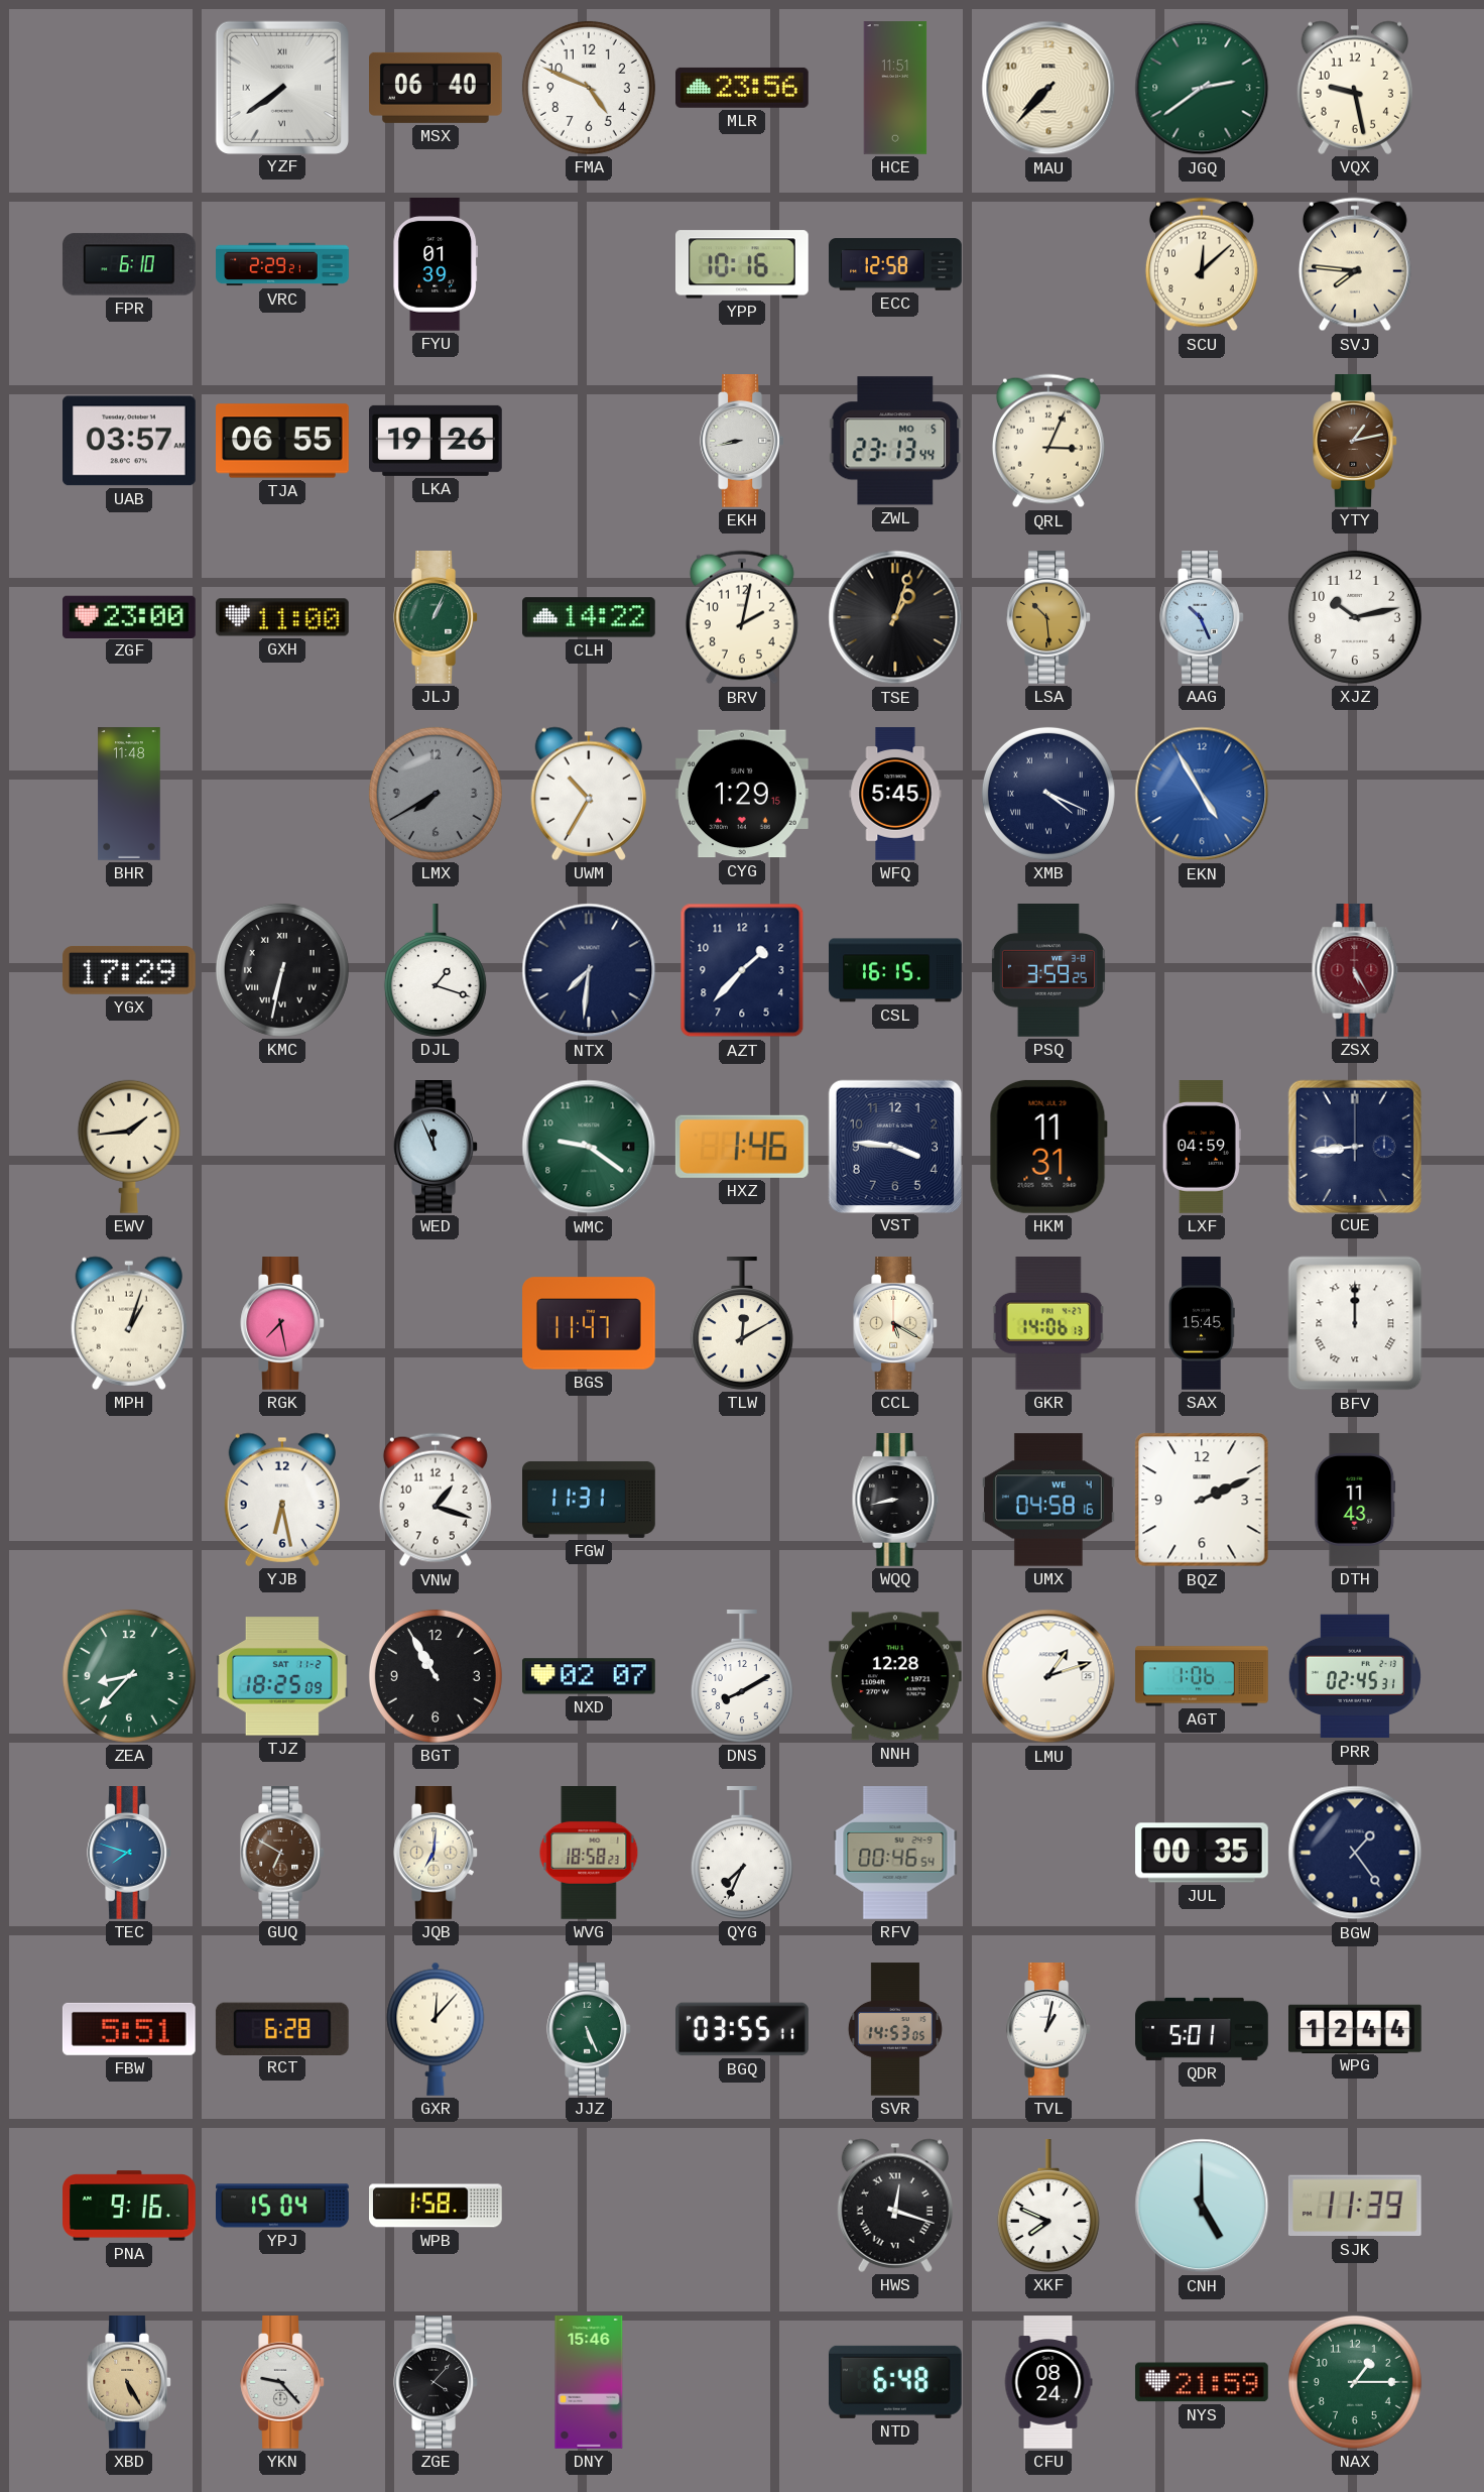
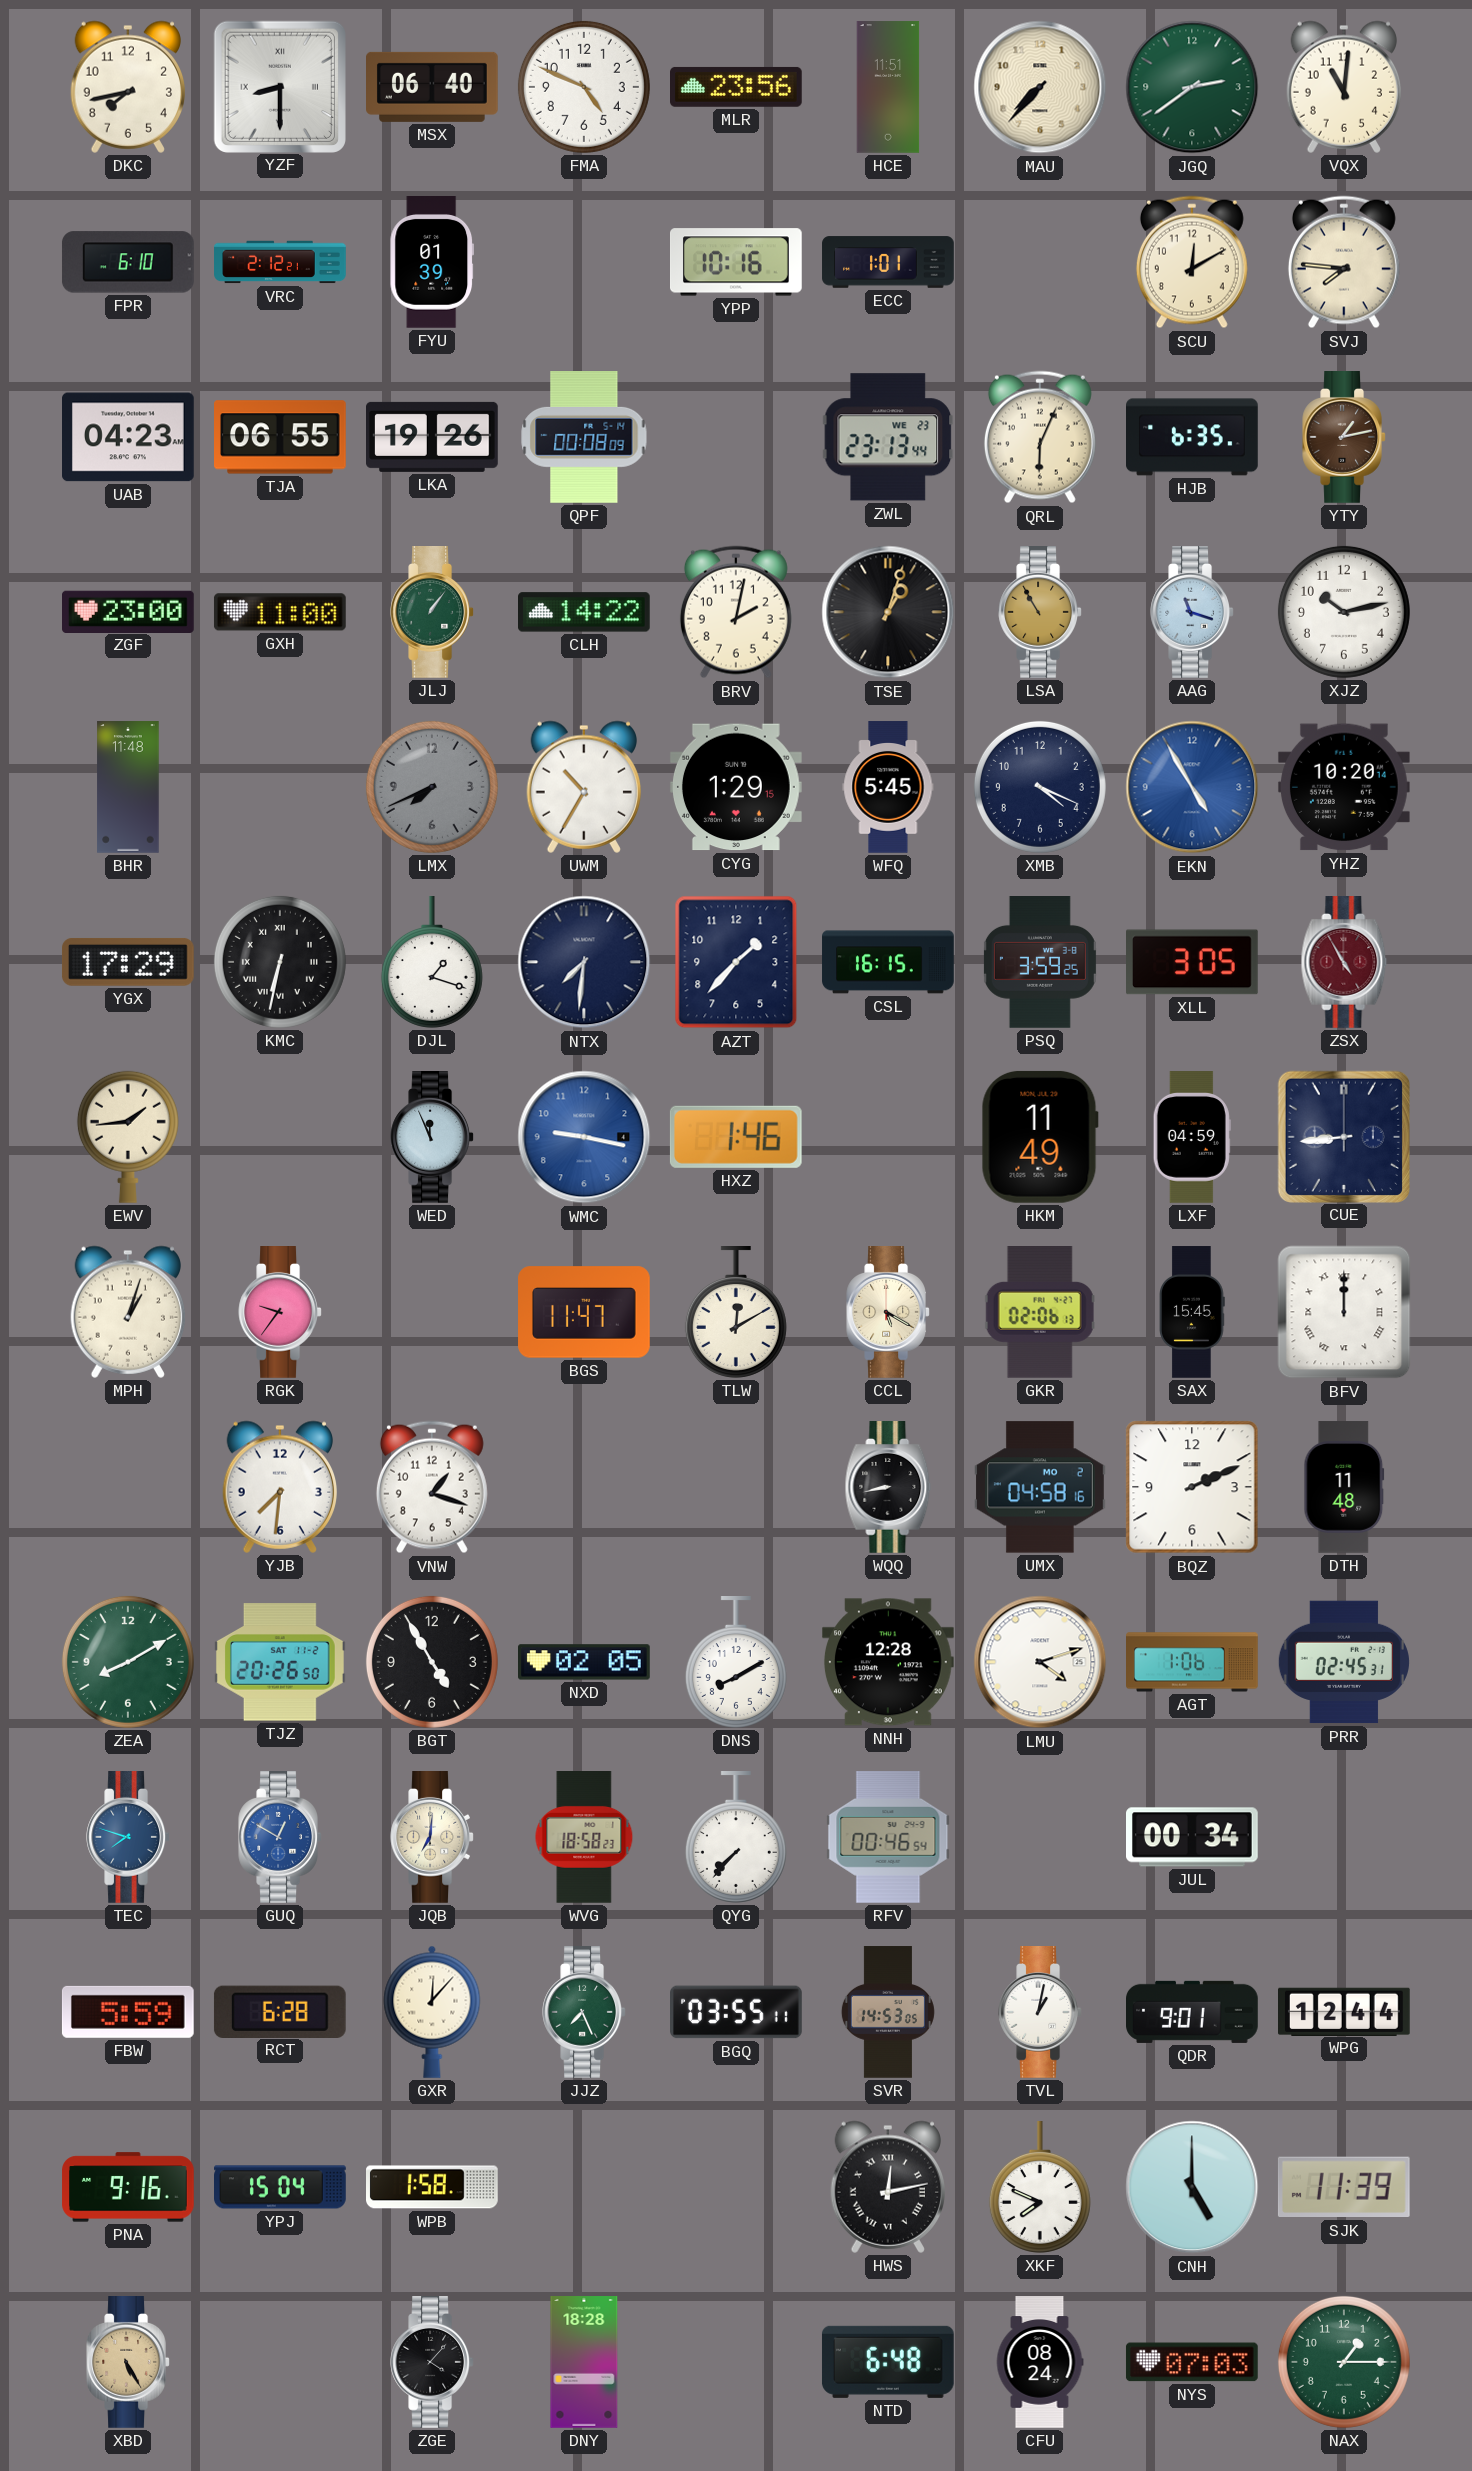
DKC: none -> 7:43 (127, 87)
YZF: 7:39 -> 8:30 (279, 86)
VQX: 9:28 -> 11:01 (1343, 87)
VRC: 2:29 -> 2:12 (280, 262)
ECC: 12:58 -> 1:01 (888, 262)
SCU: 12:08 -> 12:10 (1192, 262)
UAB: 03:57 -> 04:23 (129, 437)
QPF: none -> 00:08 (584, 438)
EKH: 8:43 -> none (742, 442)
ZWL date: MO 5 -> WE 23 (888, 437)
QRL: 3:04 -> 6:04 (1040, 437)
HJB: none -> 6:35 (1193, 437)
JLJ: 1:04 -> 1:06 (432, 613)
LSA: 10:29 -> 10:55 (1040, 613)
AAG: 10:26 -> 11:18 (1192, 613)
LMX: 7:40 -> 7:41 (432, 787)
XMB numerals: Roman -> Arabic (1040, 787)
YHZ: none -> 10:20 (1344, 787)
XLL: none -> 3:05 (1193, 962)
ZSX: 5:25 -> 4:55 (1344, 963)
WMC: 9:21 -> 9:17 (584, 1137)
WMC dial: green -> blue (584, 1137)
VST: 3:46 -> none (894, 1146)
HKM: 11:31 -> 11:49 (1040, 1137)
RGK: 7:28 -> 9:36 (280, 1313)
GKR: 14:06 -> 02:06 (1040, 1313)
YJB: 6:28 -> 7:31 (279, 1487)
FGW: 11:31 -> none (589, 1500)
UMX date: WE 4 -> MO 2 (1041, 1487)
DTH: 11:43 -> 11:48 (1344, 1487)
ZEA: 8:37 -> 8:10 (128, 1662)
TJZ: 18:25 -> 20:26 (281, 1662)
BGT: 10:55 -> 4:55 (432, 1662)
NXD: 02:07 -> 02:05 (585, 1662)
LMU: 1:12 -> 4:12 (1040, 1662)
GUQ: 6:50 -> 12:50 (280, 1838)
GUQ dial: brown -> blue (280, 1838)
QYG: 7:34 -> 7:37 (736, 1838)
JUL: 00:35 -> 00:34 (1193, 1837)
BGW: 1:24 -> none (1355, 1853)
FBW: 5:51 -> 5:59 (128, 2012)
JJZ: 5:26 -> 7:26 (584, 2013)
QDR: 5:01 -> 9:01 (1193, 2012)
HWS: 12:18 -> 12:13 (887, 2187)
YKN: 9:23 -> none (282, 2383)
DNY: 15:46 -> 18:28 (584, 2362)
NYS: 21:59 -> 07:03 (1192, 2362)
